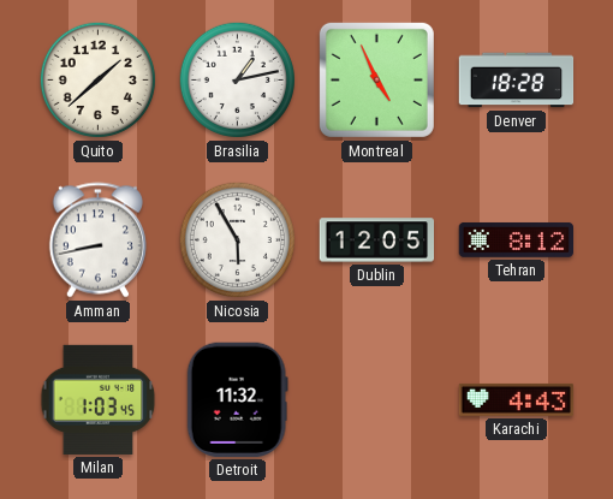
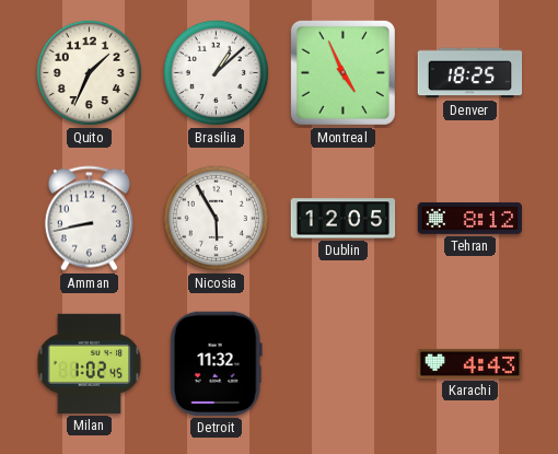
Quito: 1:38 -> 1:34 (89, 72)
Brasilia: 1:13 -> 1:08 (216, 72)
Denver: 18:28 -> 18:25 (470, 73)
Milan: 1:03 -> 1:02 (90, 363)
